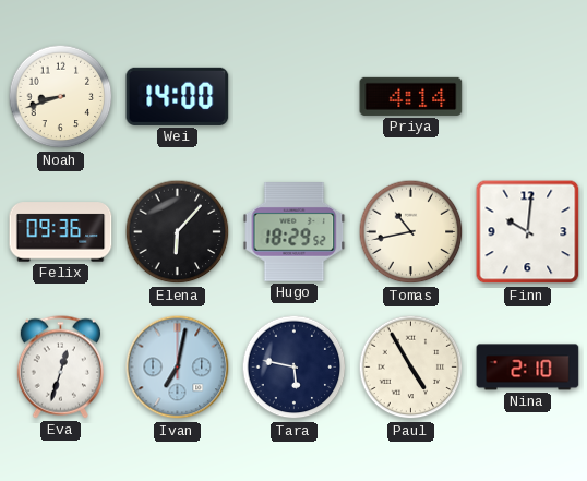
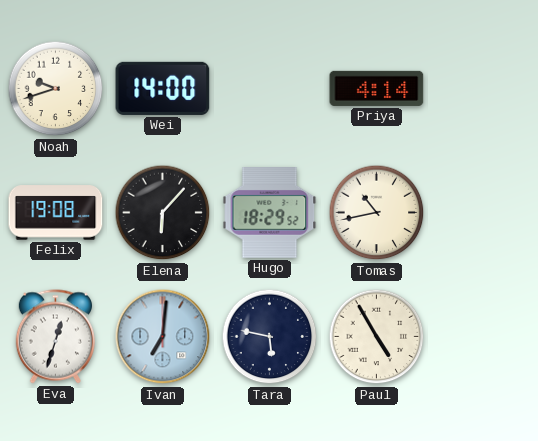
Noah: 8:42 -> 9:42 (56, 89)
Felix: 09:36 -> 19:08 (56, 213)
Finn: 10:01 -> none (528, 232)
Ivan: 7:02 -> 7:01 (163, 337)
Nina: 2:10 -> none (528, 368)
